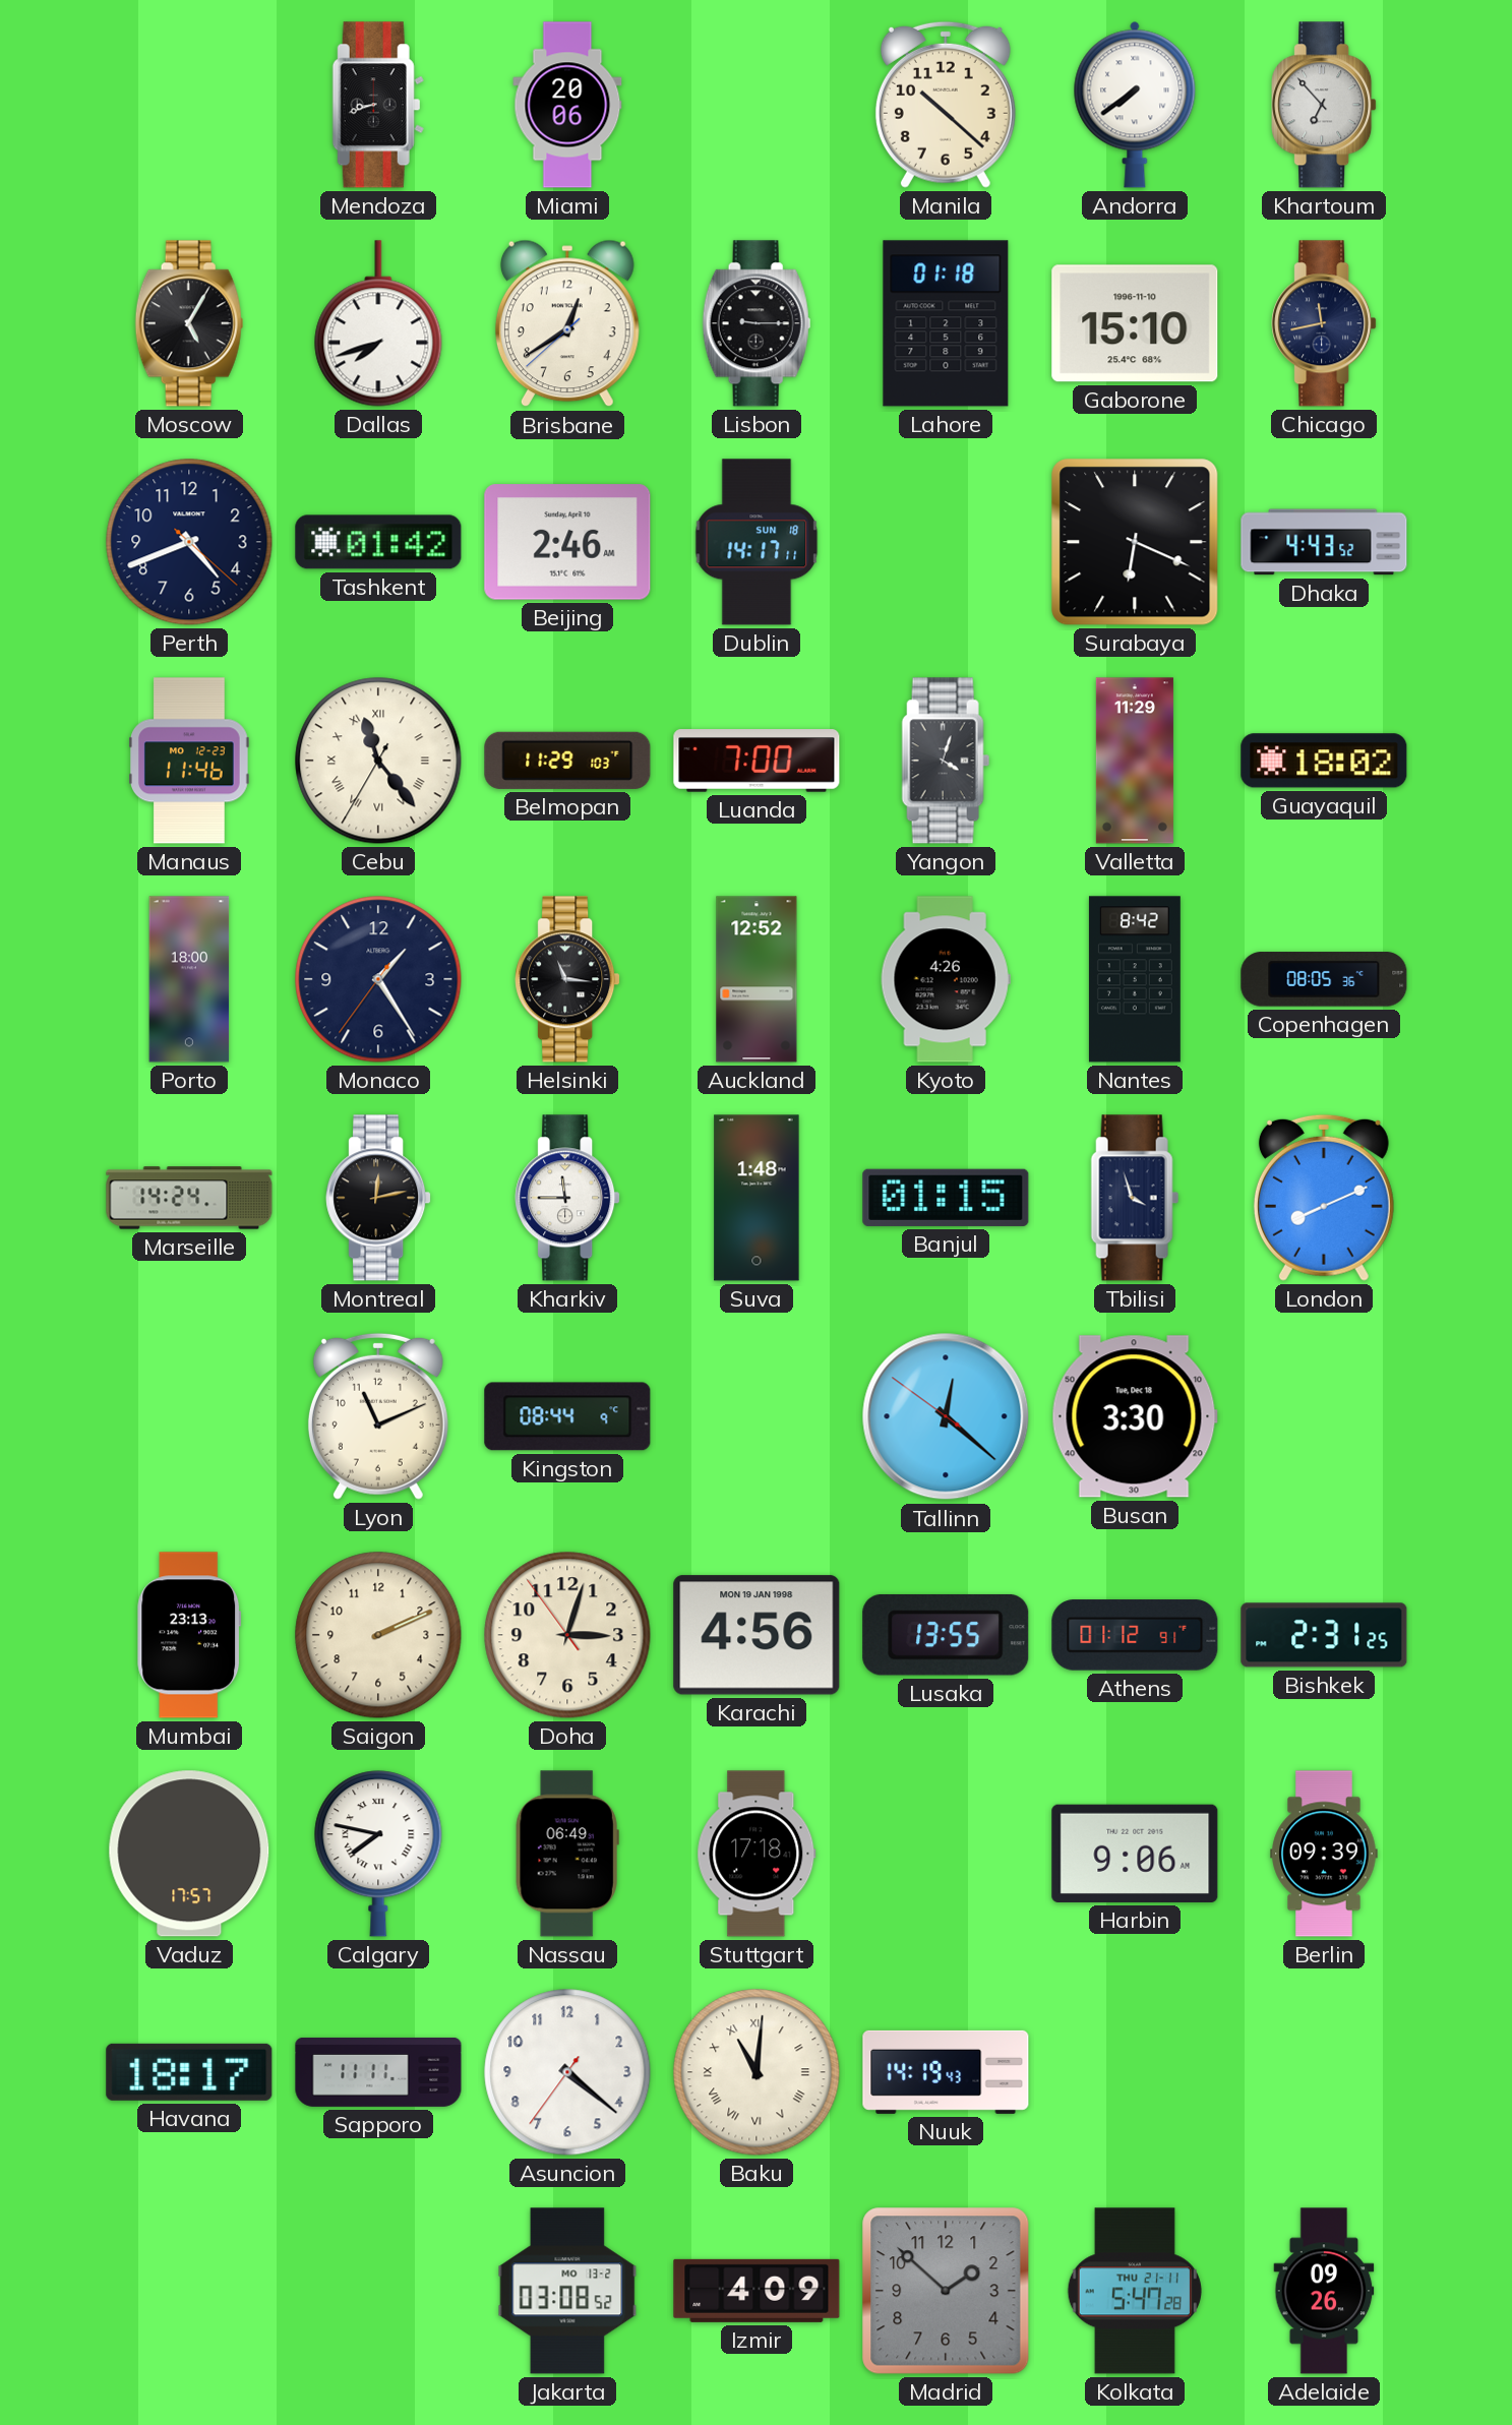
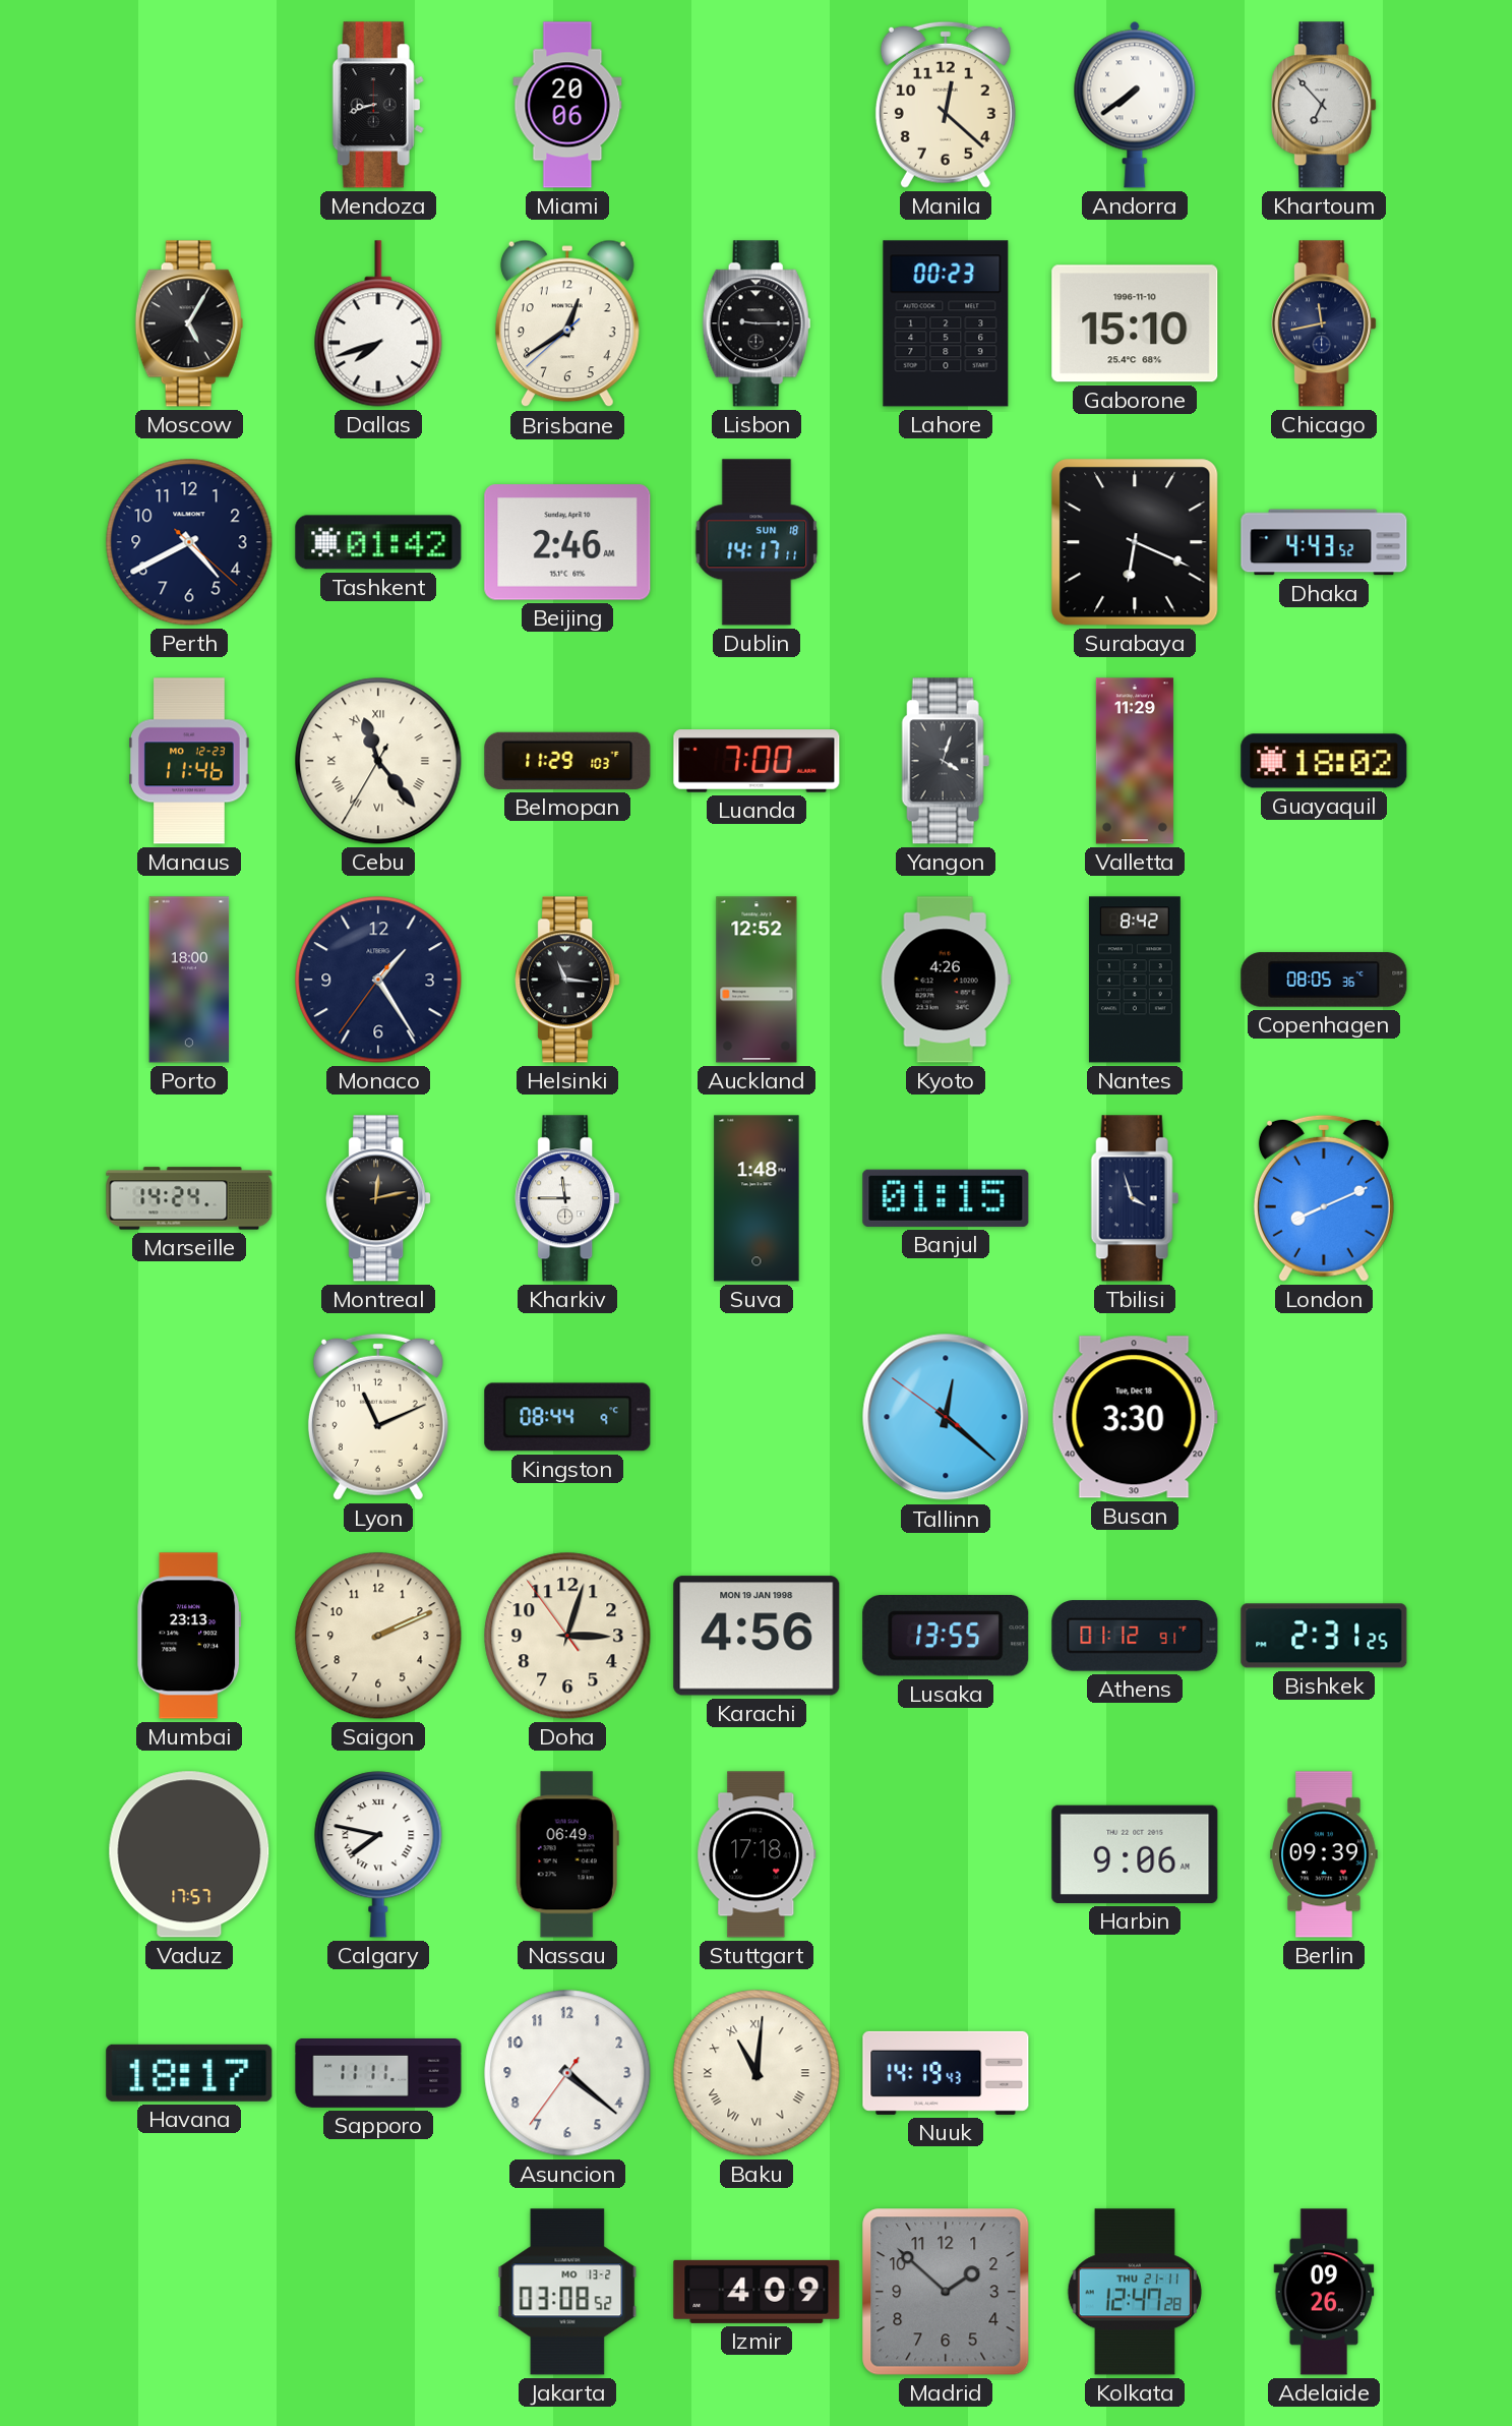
Manila: 10:22 -> 12:22 (946, 105)
Lahore: 01:18 -> 00:23 (946, 323)
Perth: 4:41 -> 4:40 (189, 542)
Kolkata: 5:47 -> 12:47 (1135, 2292)
